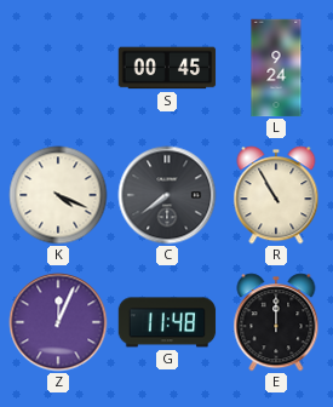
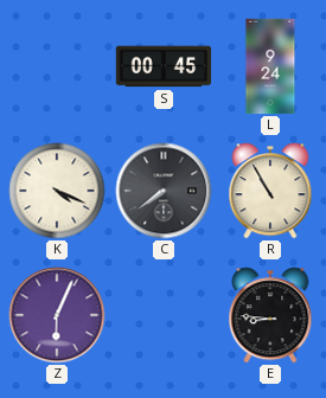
Z: 12:04 -> 6:04 (57, 315)
G: 11:48 -> none (167, 322)
E: 12:00 -> 8:46 (270, 315)
